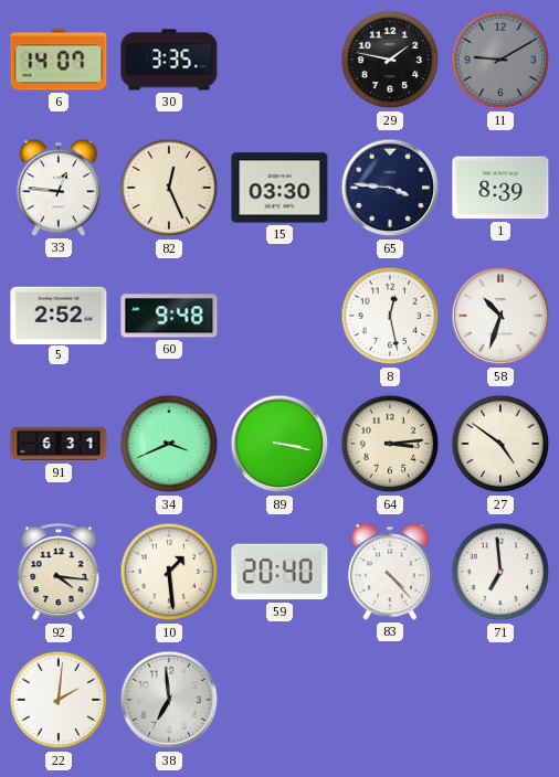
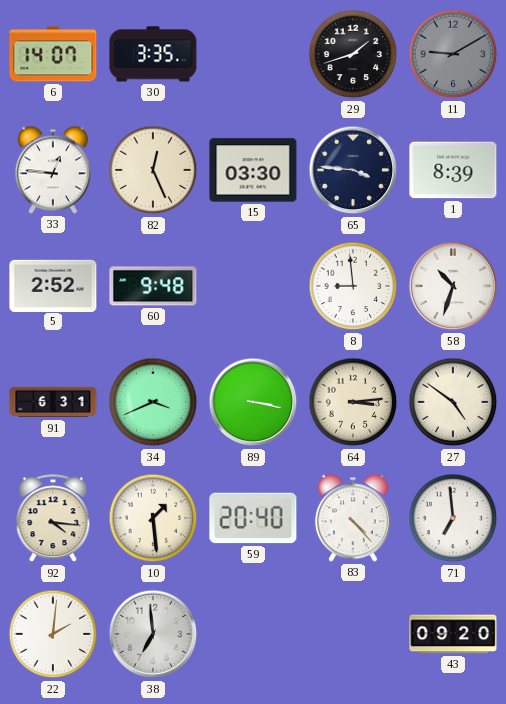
29: 1:47 -> 1:42 (353, 54)
8: 12:28 -> 8:59 (353, 286)
43: none -> 09:20 (453, 634)
